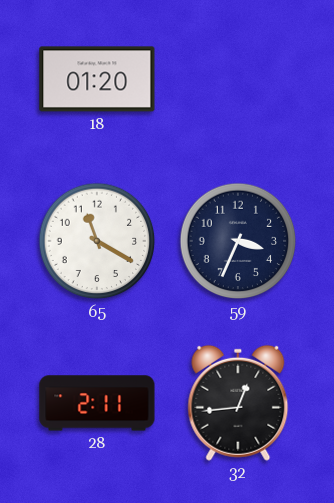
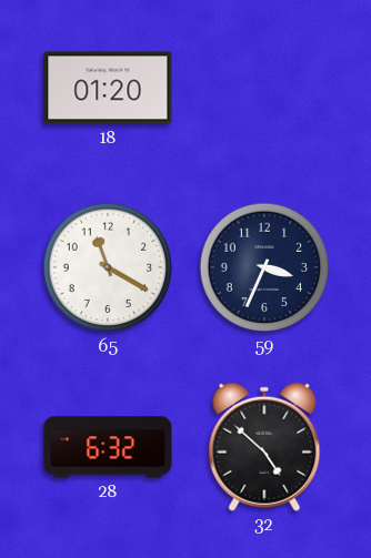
28: 2:11 -> 6:32 (108, 447)
32: 12:44 -> 4:52 (264, 447)
